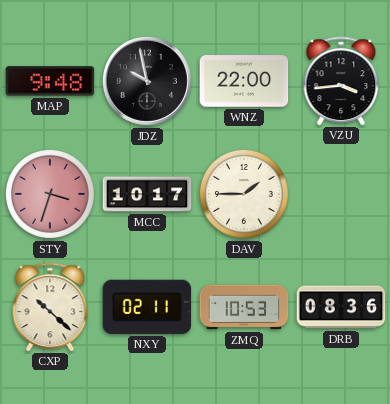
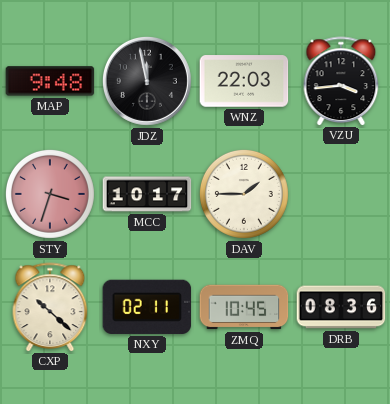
JDZ: 9:58 -> 11:58 (147, 81)
WNZ: 22:00 -> 22:03 (244, 81)
ZMQ: 10:53 -> 10:45 (244, 307)
